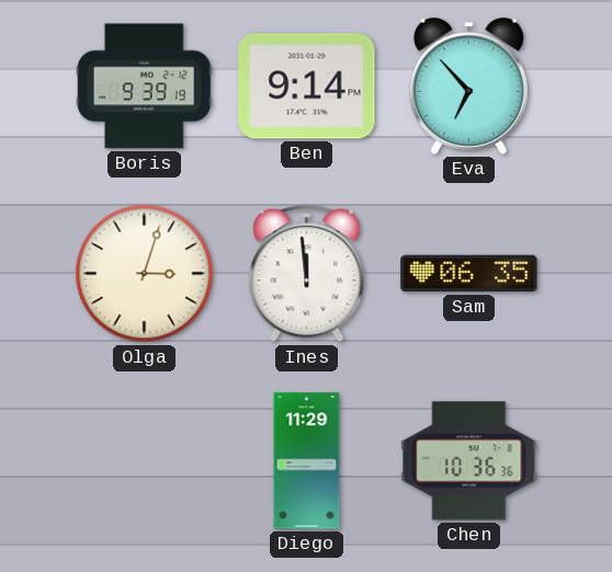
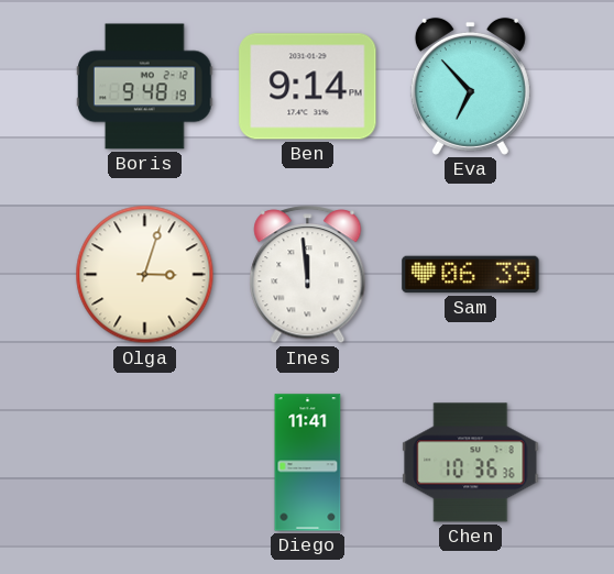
Boris: 9:39 -> 9:48 (144, 87)
Sam: 06:35 -> 06:39 (471, 275)
Diego: 11:29 -> 11:41 (308, 463)
